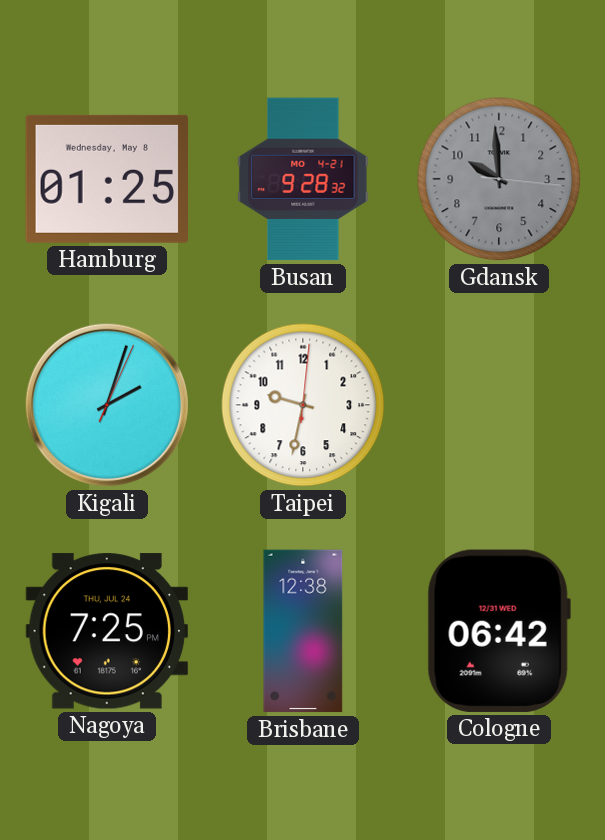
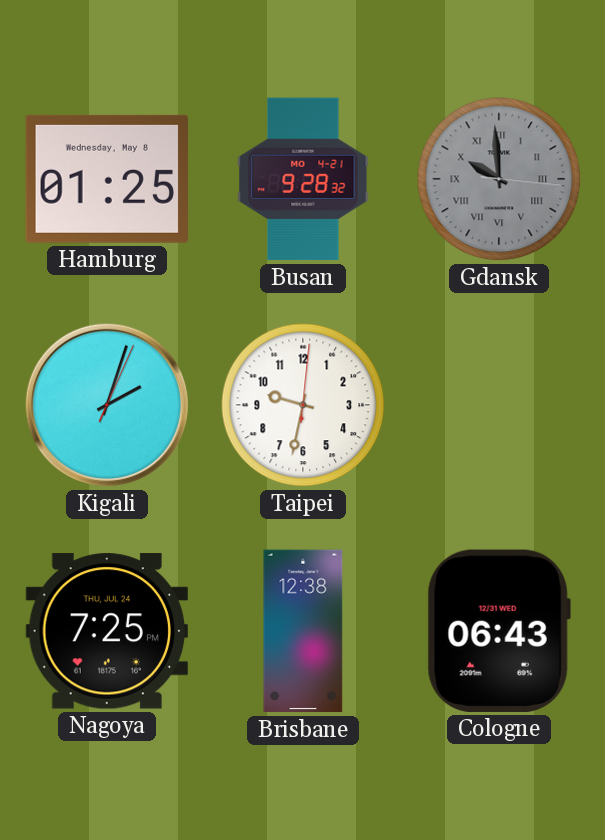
Gdansk numerals: Arabic -> Roman (499, 179)
Cologne: 06:42 -> 06:43 (499, 631)
